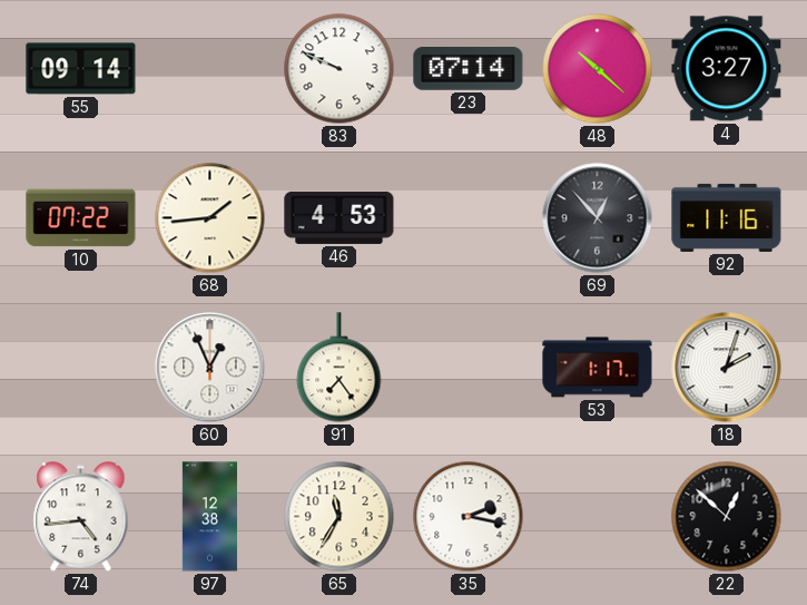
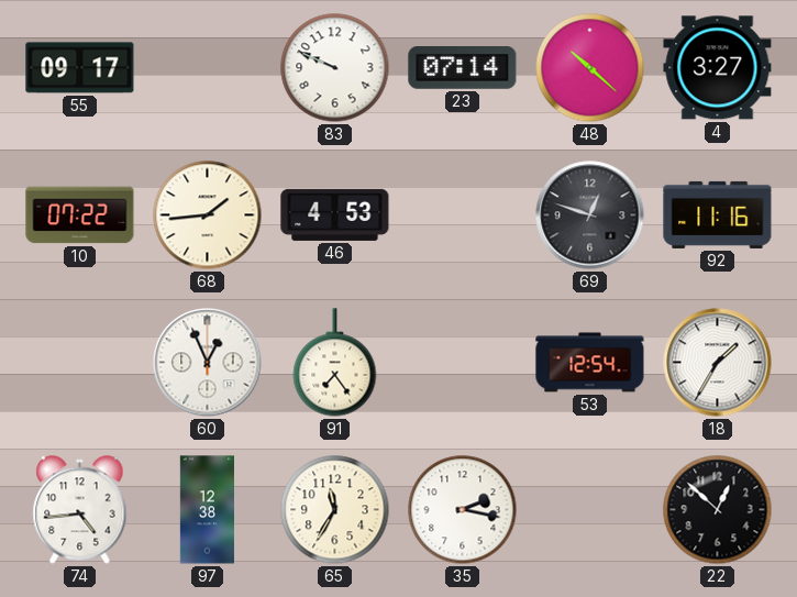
55: 09:14 -> 09:17 (80, 68)
69: 12:53 -> 12:48 (590, 215)
53: 1:17 -> 12:54 (590, 363)
18: 2:03 -> 1:35 (718, 363)
